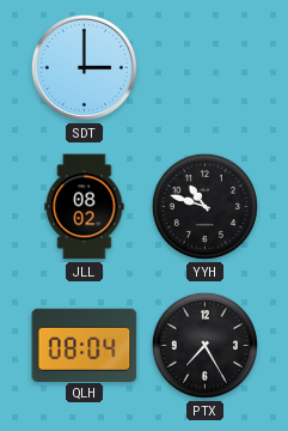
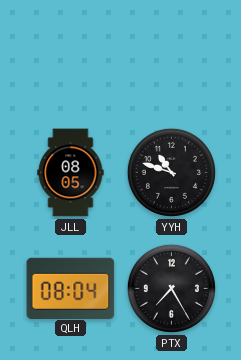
SDT: 3:00 -> none (84, 67)
JLL: 08:02 -> 08:05 (71, 173)
